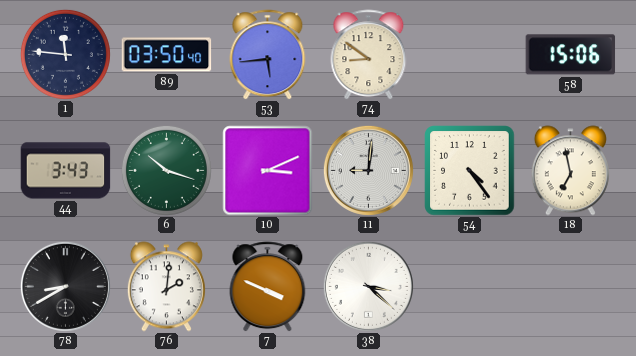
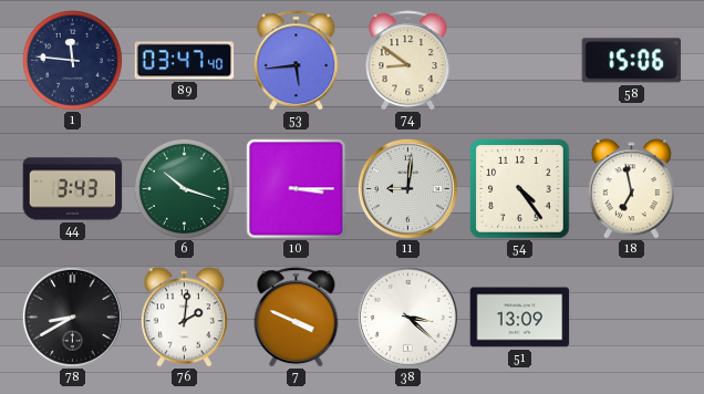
89: 03:50 -> 03:47 (185, 61)
10: 3:11 -> 3:15 (297, 189)
51: none -> 13:09 (520, 318)
